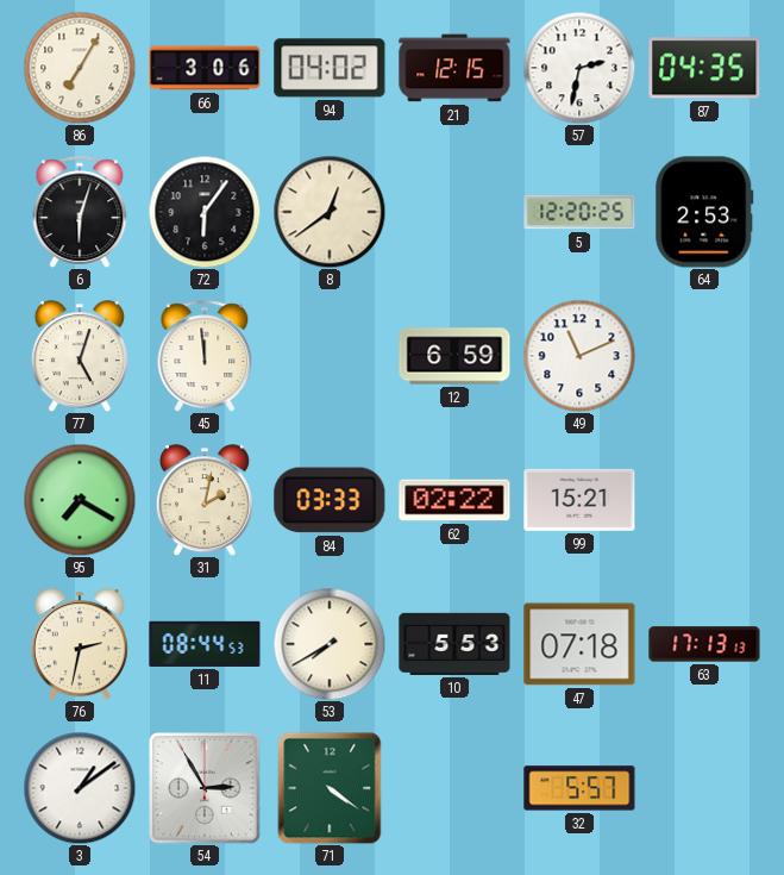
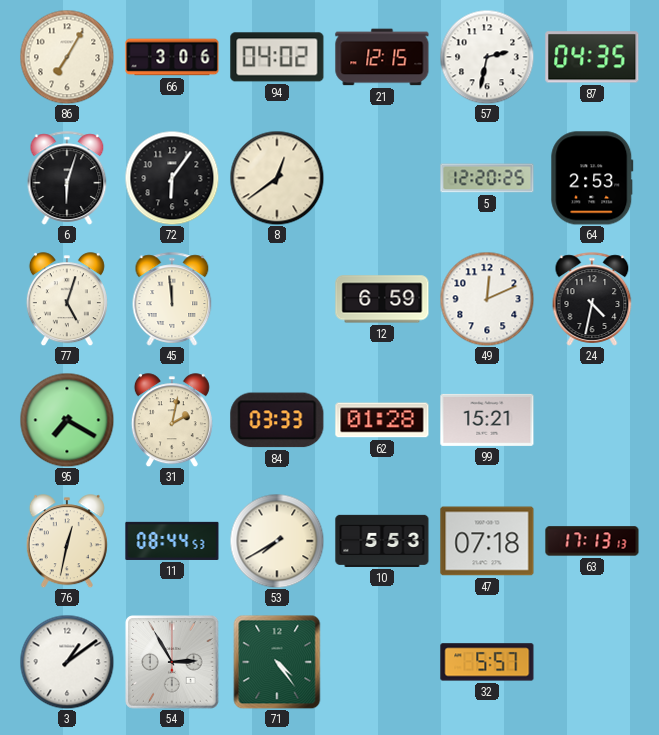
49: 11:11 -> 12:11 (487, 299)
24: none -> 4:32 (592, 299)
62: 02:22 -> 01:28 (382, 420)
76: 2:32 -> 12:32 (67, 541)
71: 4:21 -> 4:24 (277, 662)
